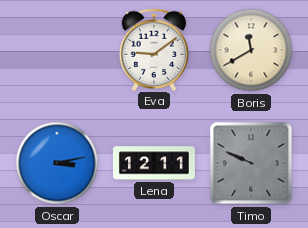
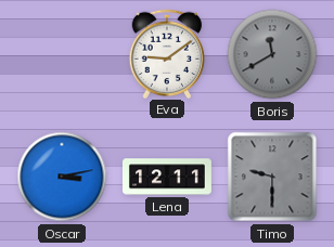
Boris dial: cream -> grey (272, 54)
Timo: 9:49 -> 9:30 (272, 177)
